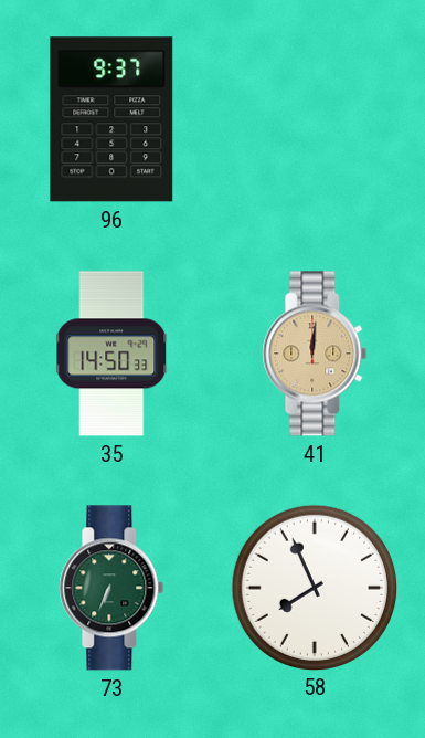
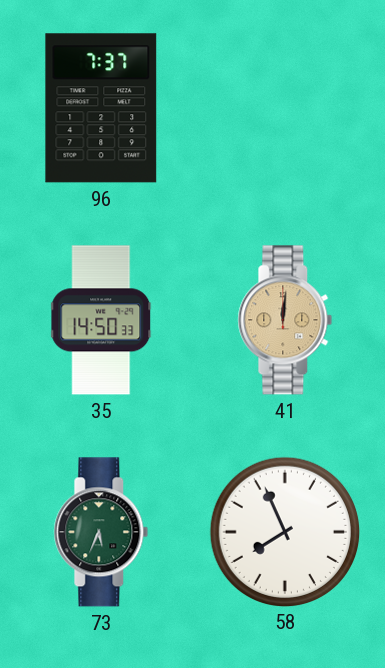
96: 9:37 -> 7:37 (101, 108)
73: 6:34 -> 5:34 (101, 532)
